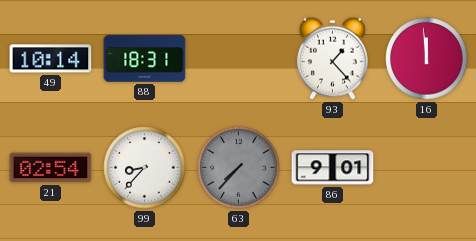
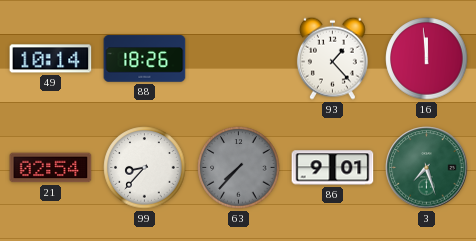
88: 18:31 -> 18:26 (145, 59)
3: none -> 7:27 (427, 168)
